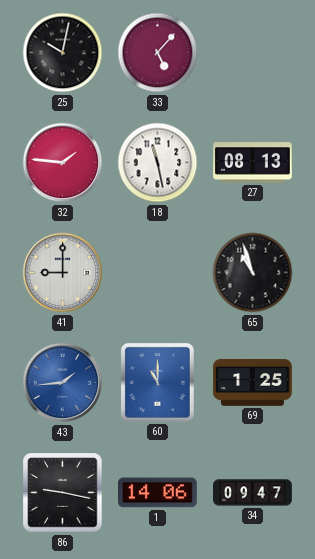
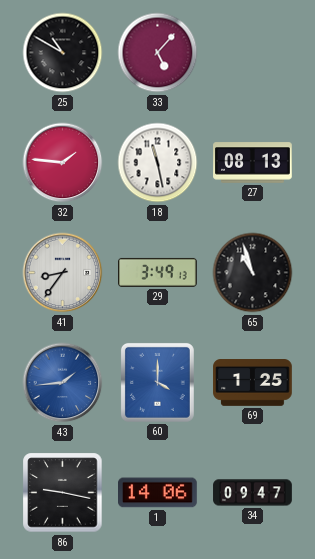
25: 10:02 -> 10:50 (63, 53)
41: 9:00 -> 8:36 (63, 273)
29: none -> 3:49 (158, 272)
60: 11:00 -> 4:00 (157, 382)
